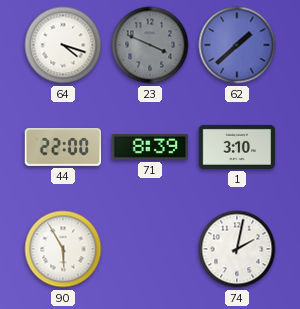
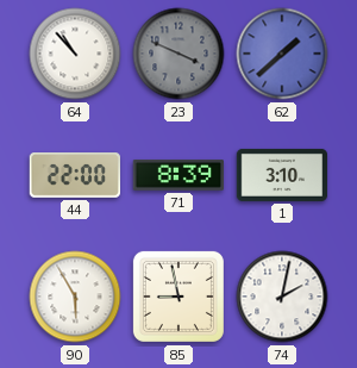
64: 4:18 -> 10:53 (75, 54)
85: none -> 8:58 (178, 297)
